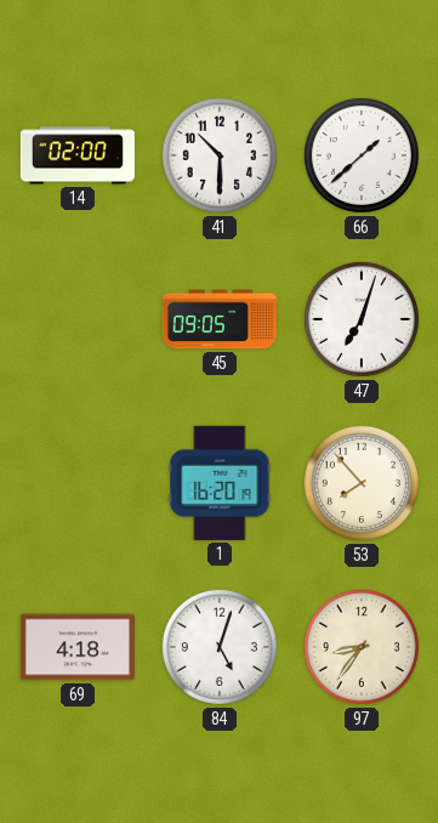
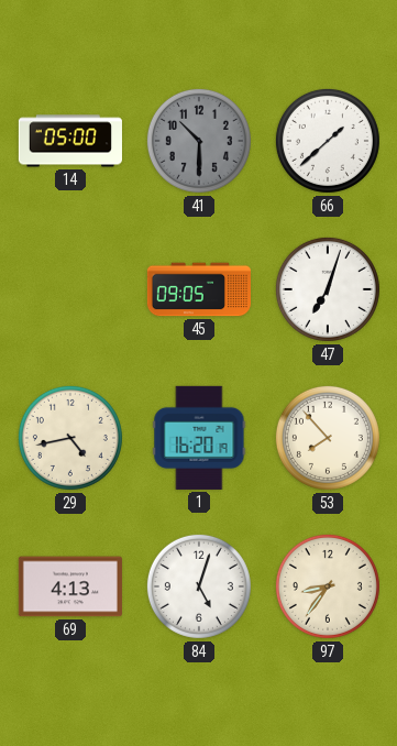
14: 02:00 -> 05:00 (70, 141)
41 dial: white -> grey (199, 141)
29: none -> 4:43 (70, 438)
69: 4:18 -> 4:13 (70, 586)
